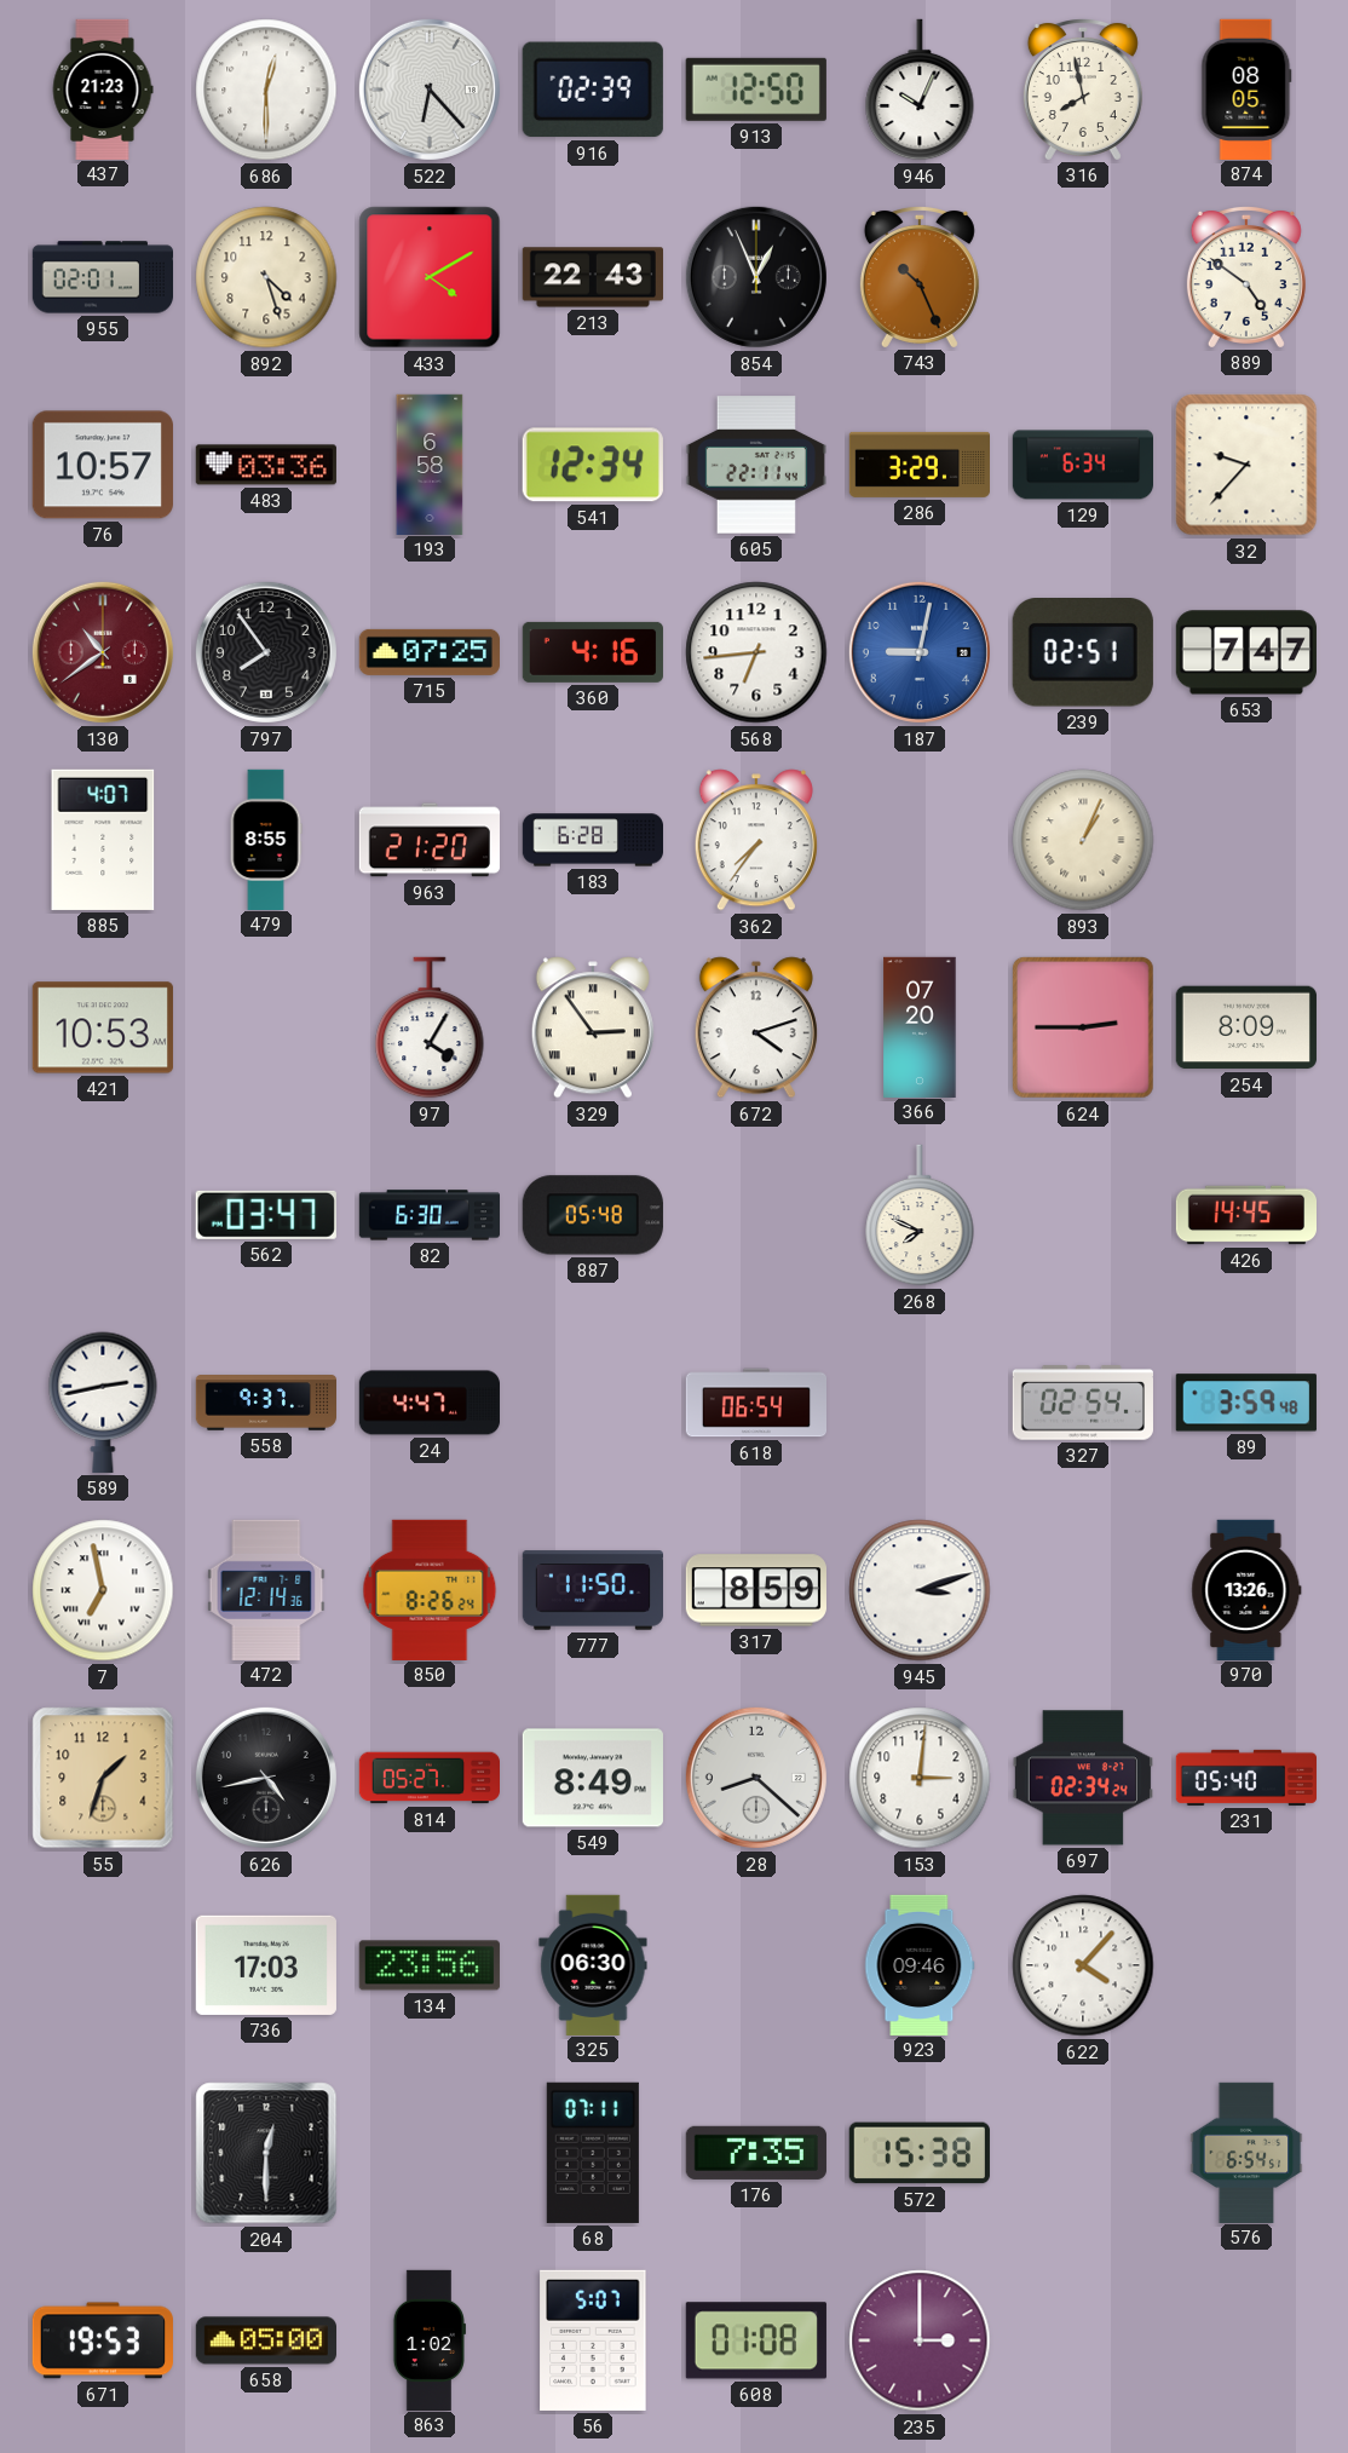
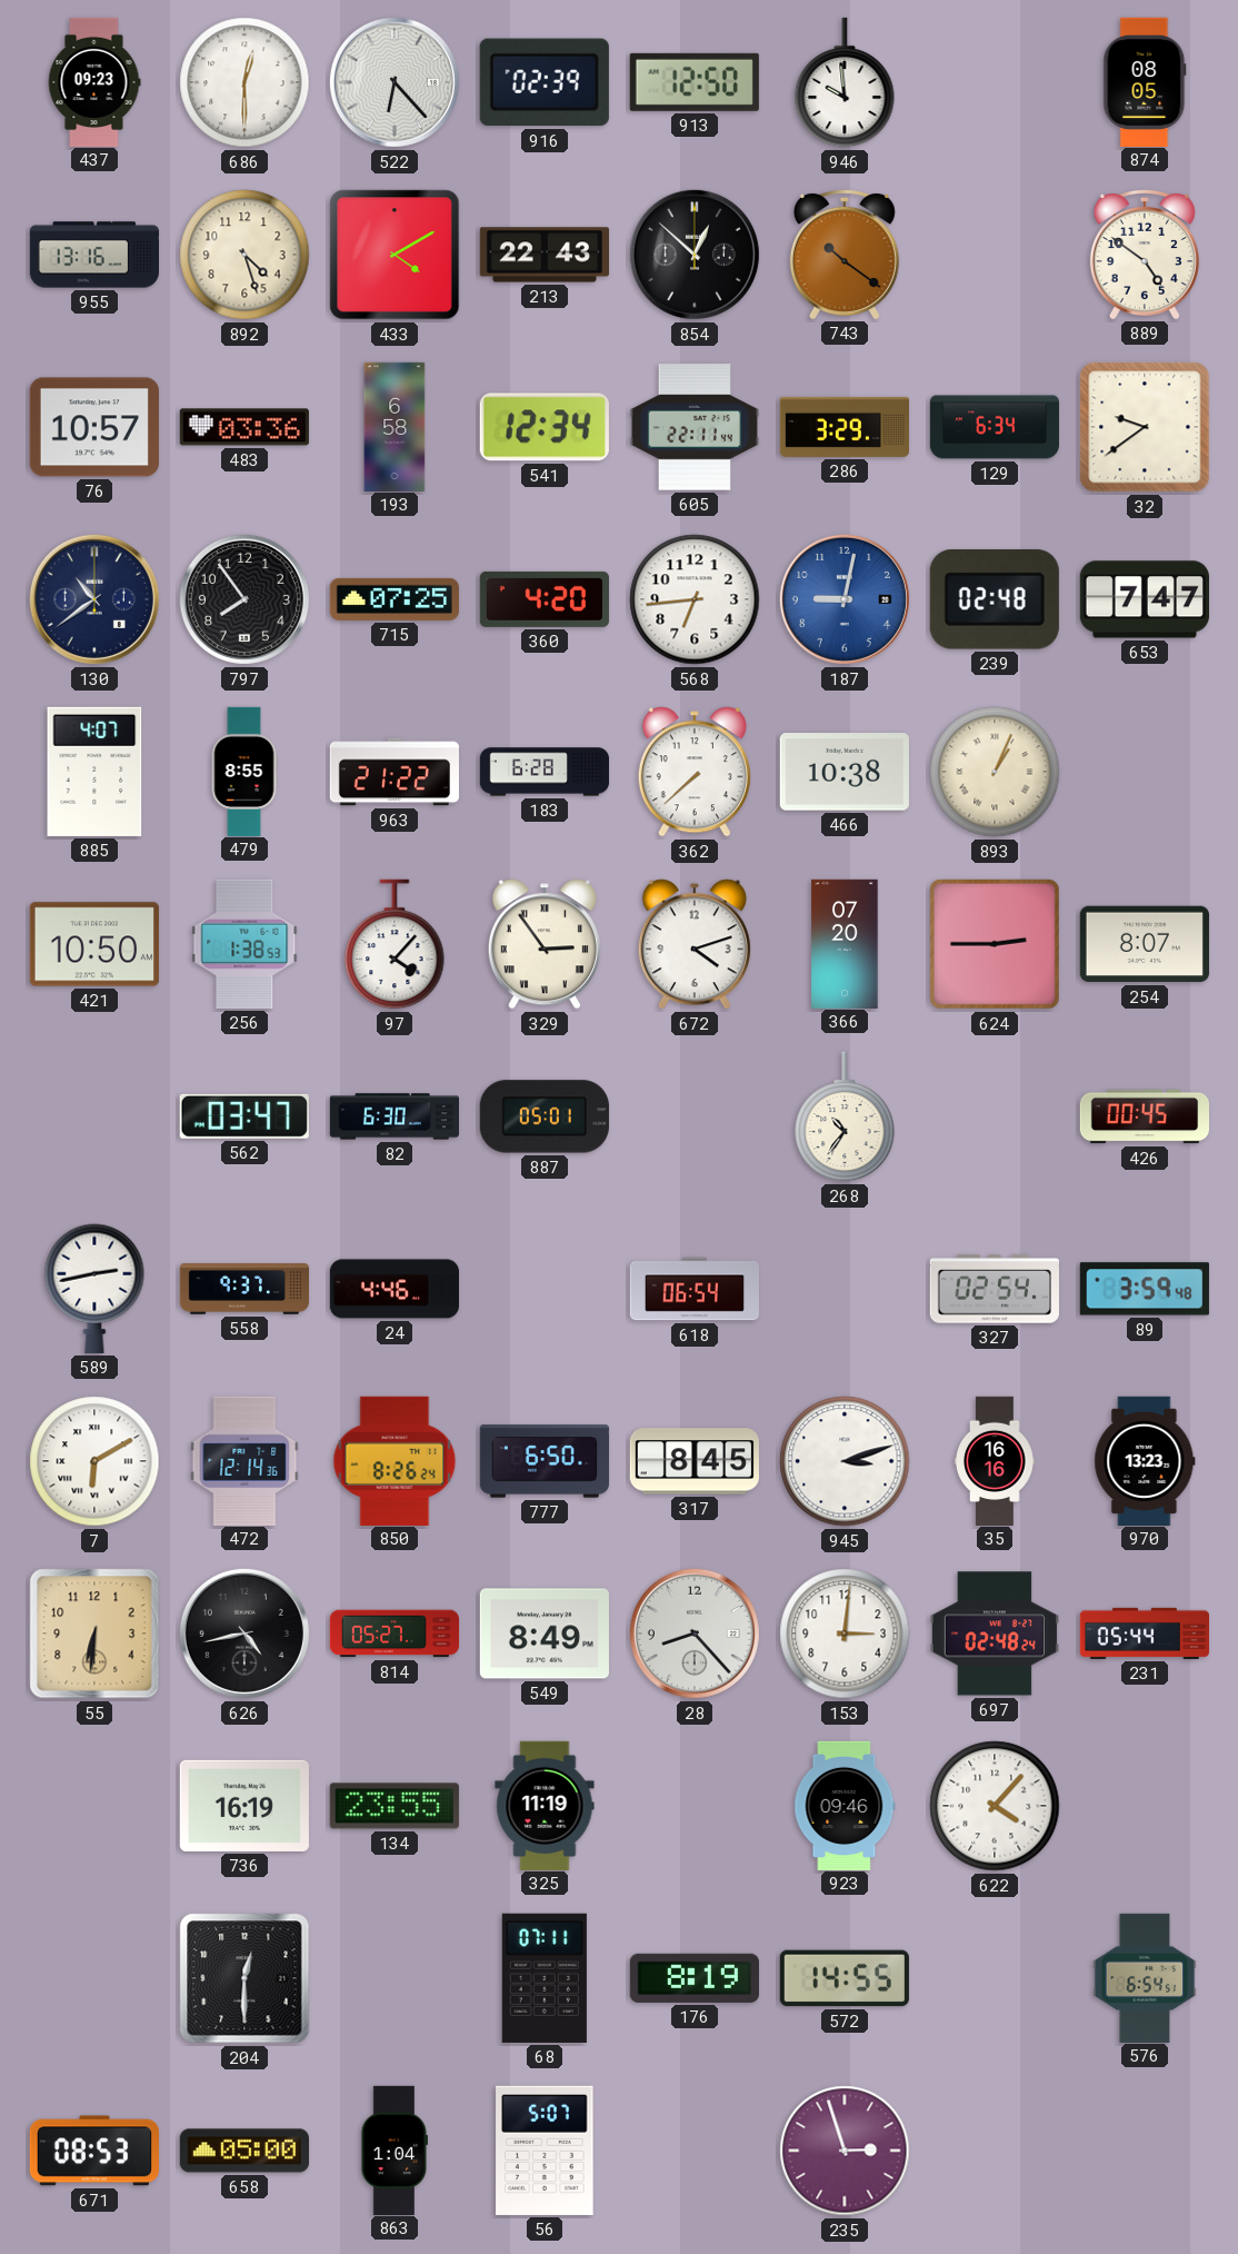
437: 21:23 -> 09:23 (94, 81)
946: 10:04 -> 9:59 (845, 82)
316: 7:58 -> none (1083, 88)
955: 02:01 -> 13:16 (93, 255)
854: 12:56 -> 12:52 (695, 255)
743: 10:26 -> 10:21 (845, 254)
32: 9:37 -> 9:39 (1145, 427)
130 dial: burgundy -> navy (94, 599)
360: 4:16 -> 4:20 (545, 599)
239: 02:51 -> 02:48 (995, 599)
963: 21:20 -> 21:22 (395, 772)
362: 7:36 -> 7:38 (695, 772)
466: none -> 10:38 (845, 772)
421: 10:53 -> 10:50 (94, 944)
256: none -> 1:38 (244, 944)
97: 4:05 -> 4:07 (395, 944)
254: 8:09 -> 8:07 (1145, 944)
887: 05:48 -> 05:01 (545, 1116)
268: 7:49 -> 10:36 (845, 1116)
426: 14:45 -> 00:45 (1144, 1116)
24: 4:47 -> 4:46 (393, 1289)
7: 6:58 -> 6:10 (94, 1461)
777: 11:50 -> 6:50 (543, 1461)
317: 8:59 -> 8:45 (693, 1461)
35: none -> 16:16 (996, 1460)
970: 13:26 -> 13:23 (1145, 1460)
55: 1:33 -> 6:31 (94, 1634)
28: 8:22 -> 8:23 (695, 1634)
697: 02:34 -> 02:48 (995, 1634)
231: 05:40 -> 05:44 (1144, 1634)
736: 17:03 -> 16:19 (244, 1806)
134: 23:56 -> 23:55 (395, 1806)
325: 06:30 -> 11:19 (545, 1805)
176: 7:35 -> 8:19 (695, 1978)
572: 15:38 -> 14:55 (845, 1978)
671: 19:53 -> 08:53 (94, 2151)
863: 1:02 -> 1:04 (395, 2149)
608: 01:08 -> none (756, 2340)
235: 3:00 -> 2:57 (845, 2151)
